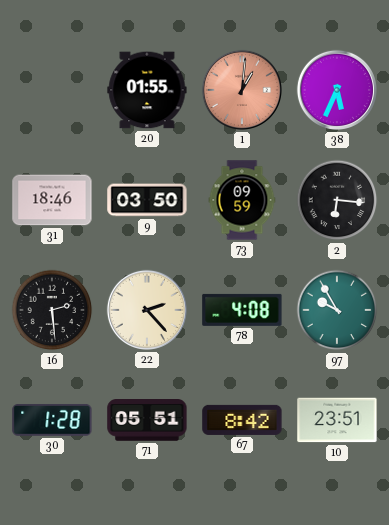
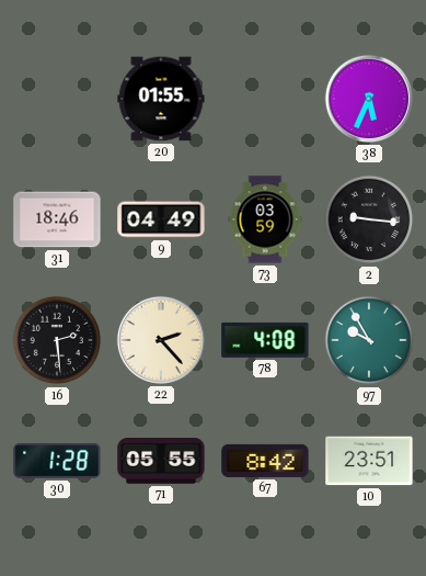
1: 1:01 -> none (242, 90)
9: 03:50 -> 04:49 (161, 219)
73: 09:59 -> 03:59 (265, 219)
2: 6:16 -> 9:16 (369, 219)
71: 05:51 -> 05:55 (161, 461)
